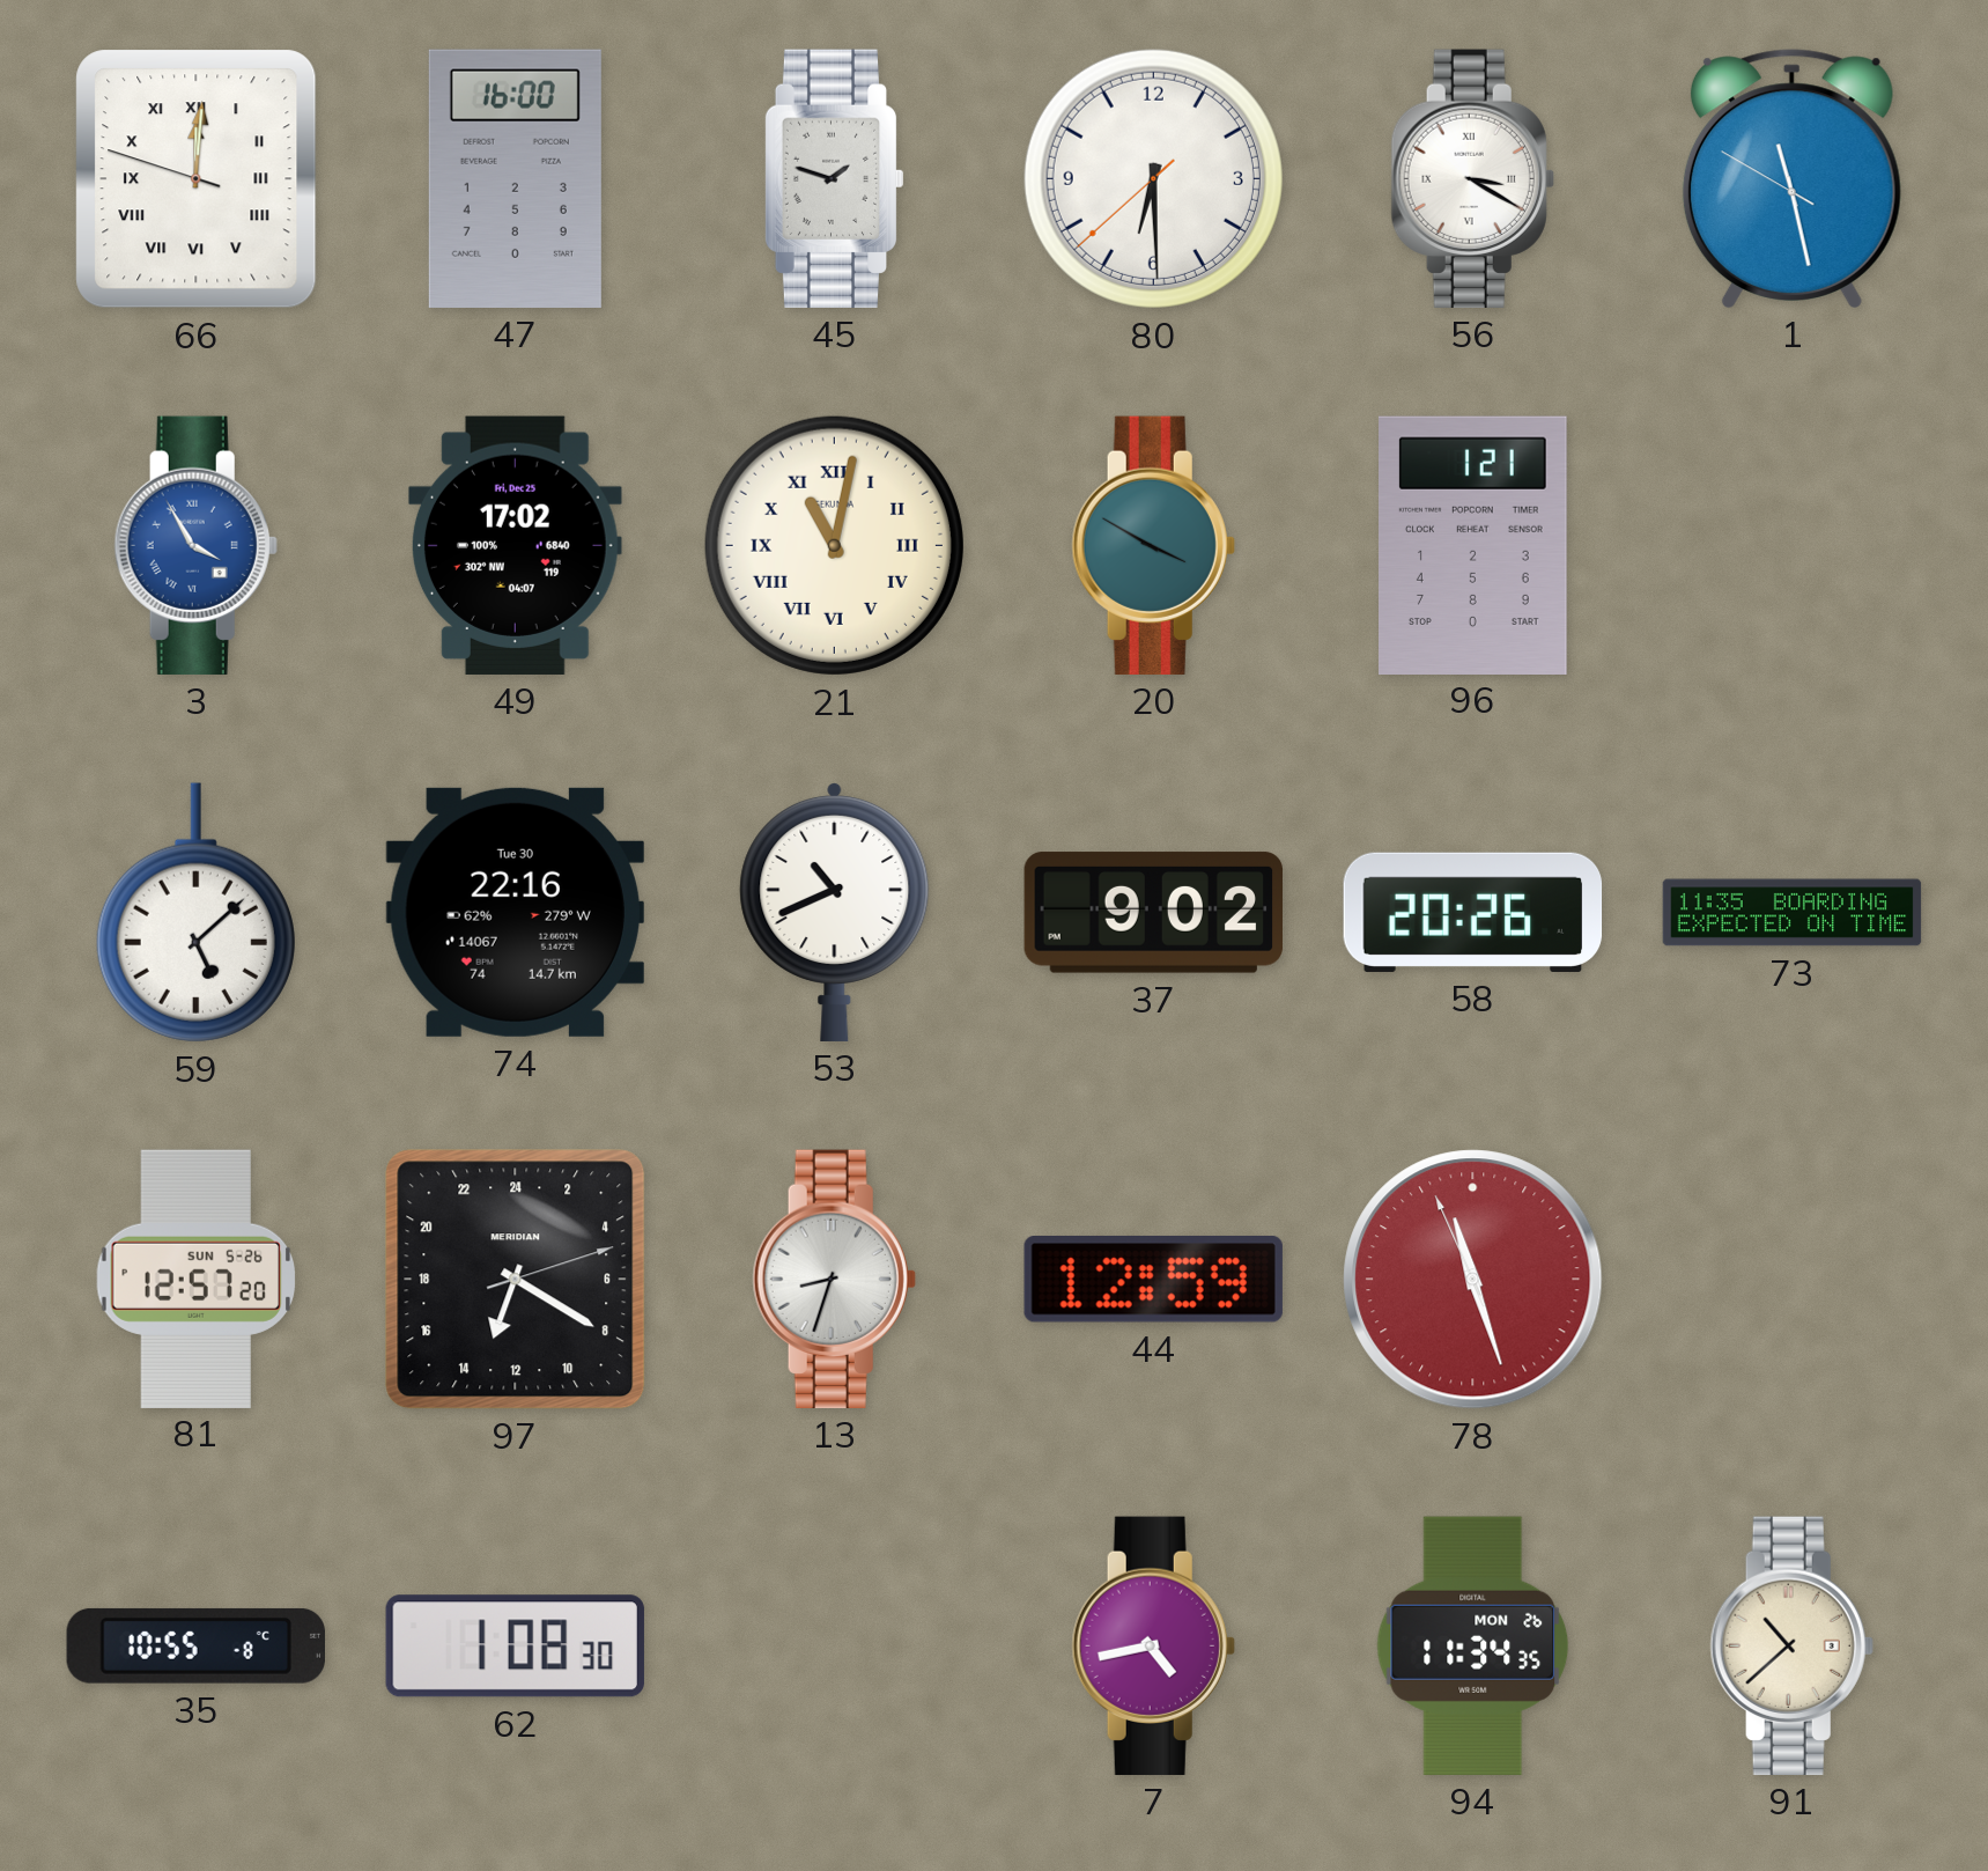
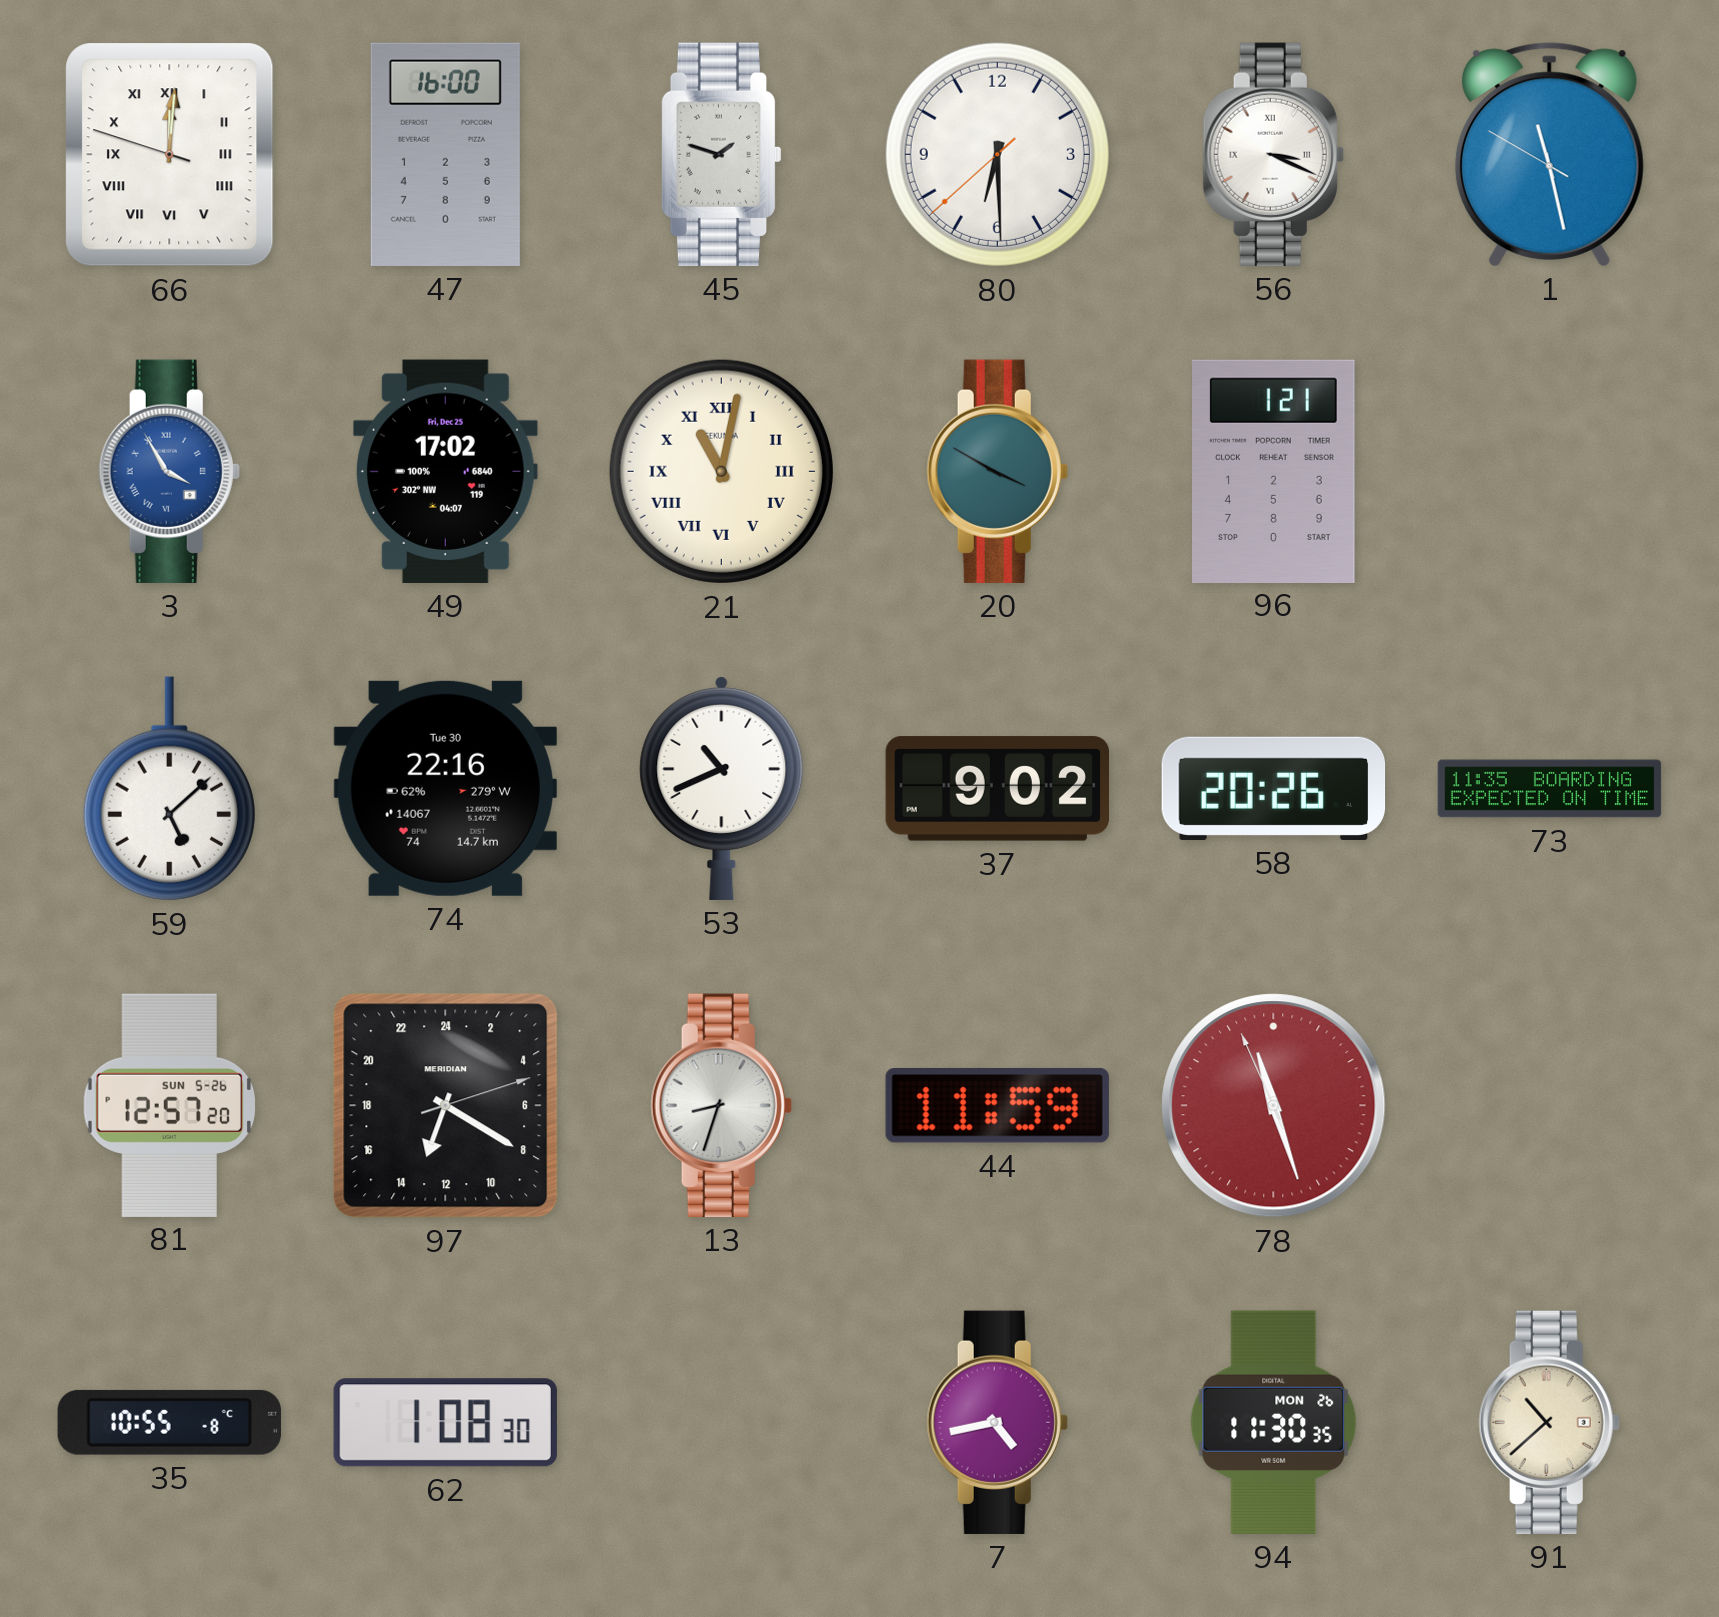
56: 3:20 -> 3:19 (1273, 154)
44: 12:59 -> 11:59 (997, 1105)
94: 11:34 -> 11:30 (1274, 1422)
